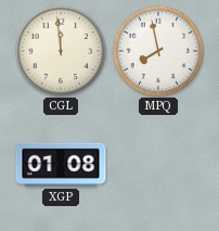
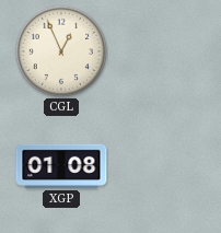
CGL: 11:59 -> 12:56 (61, 51)
MPQ: 7:58 -> none (158, 51)
